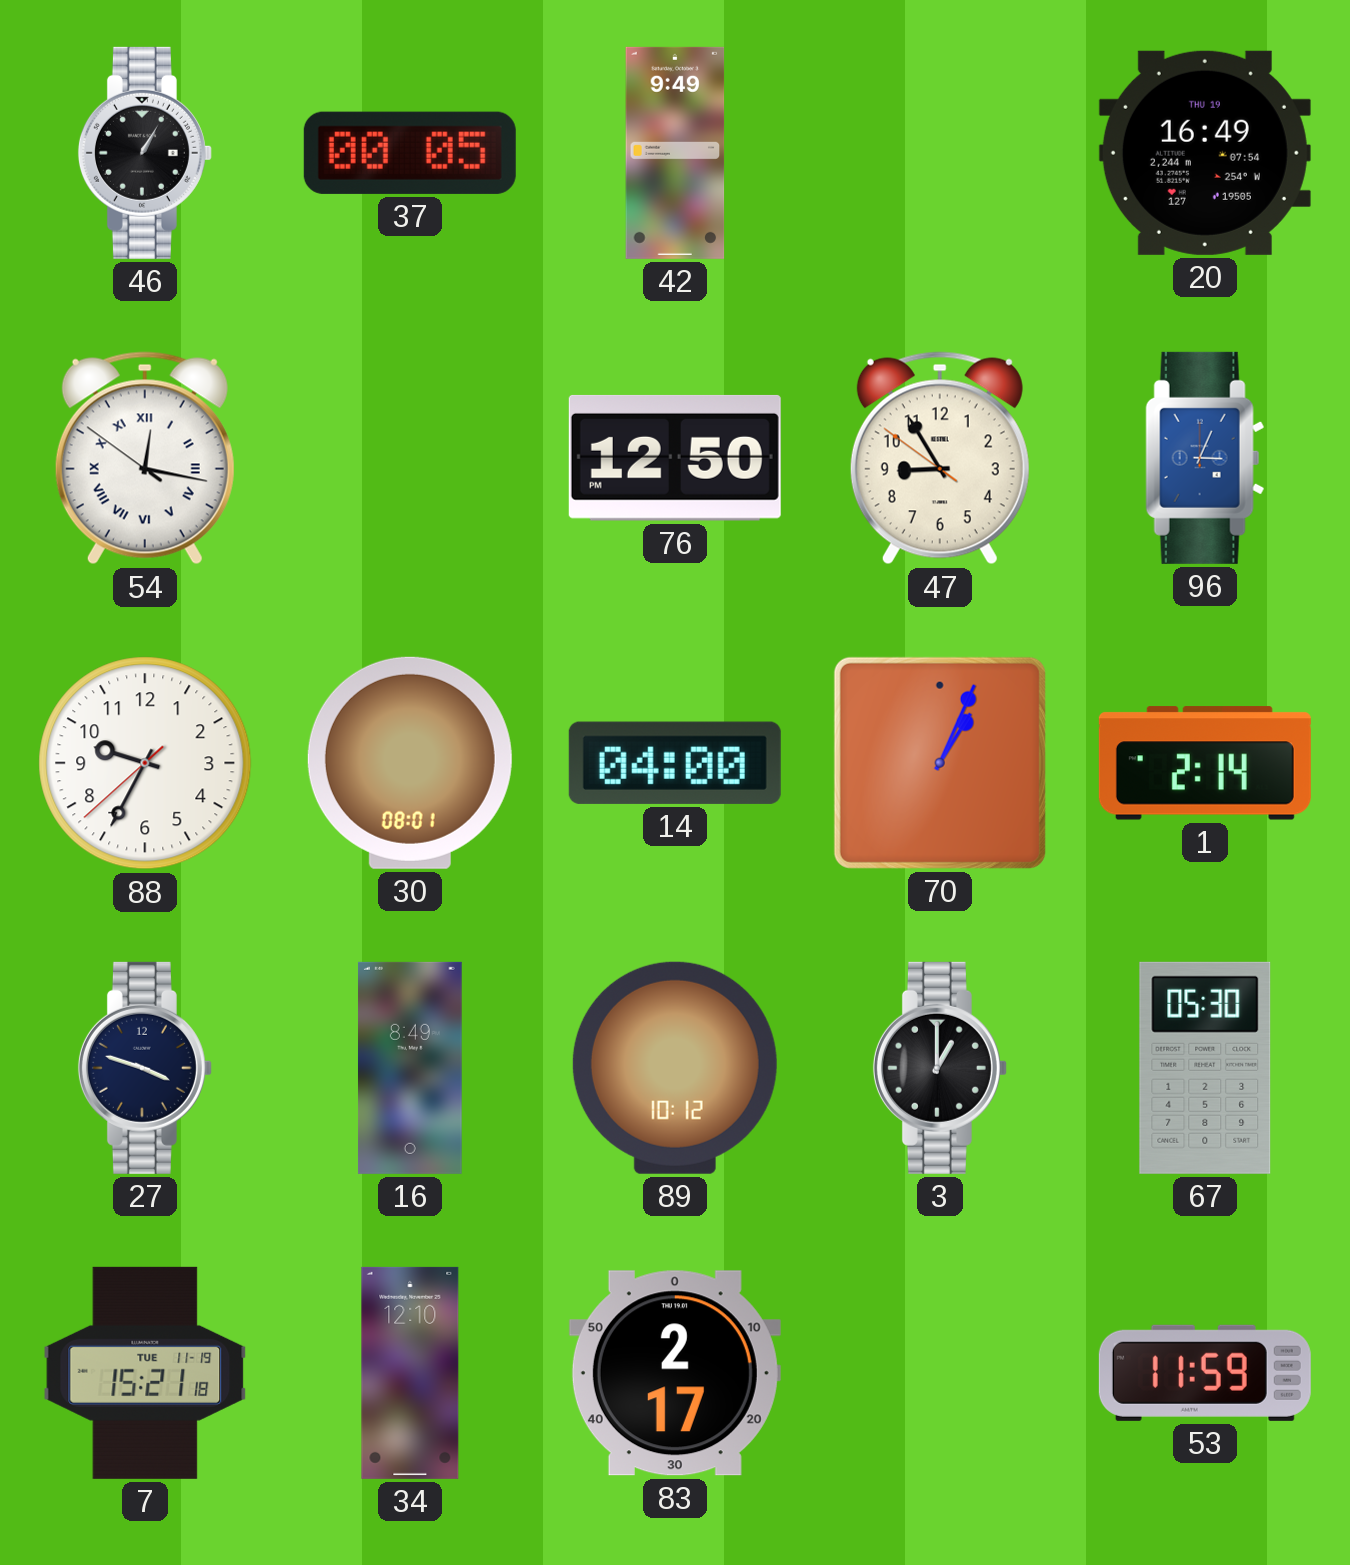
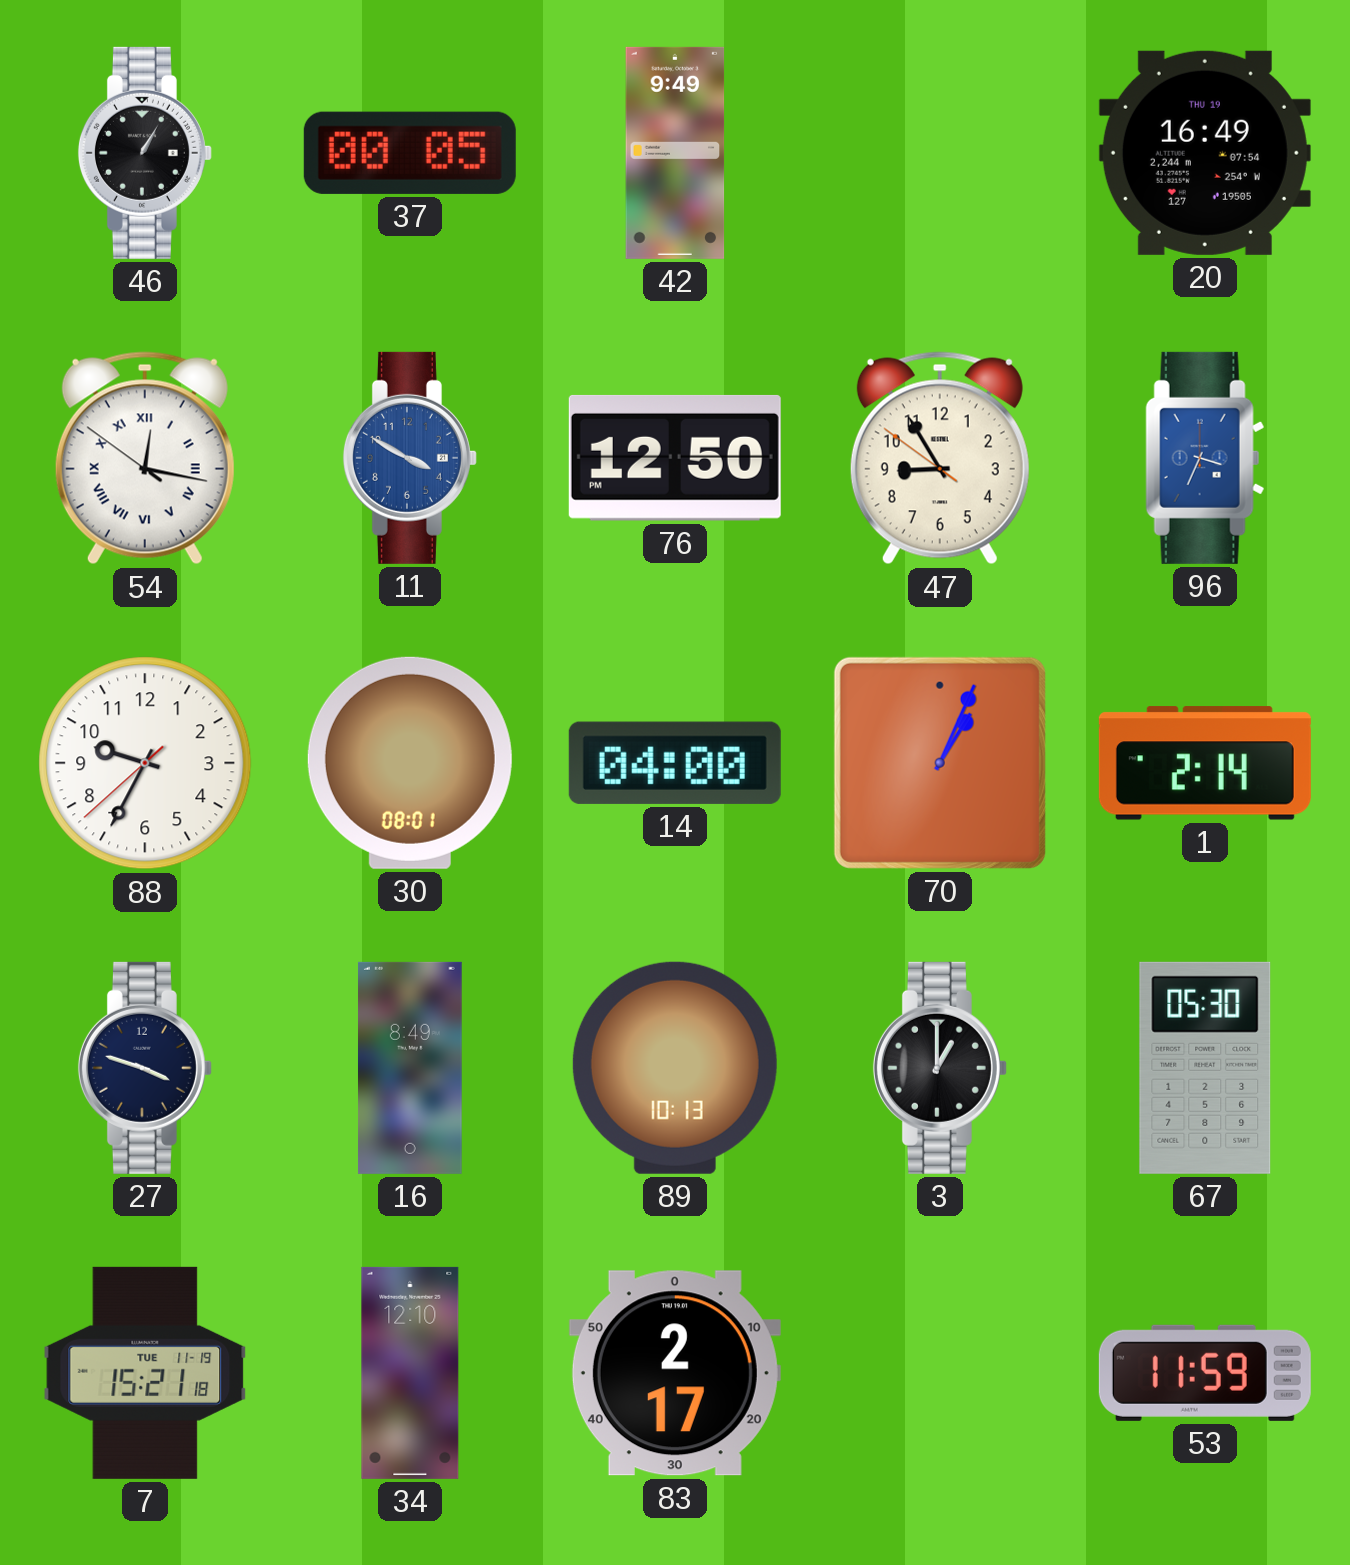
11: none -> 3:50 (410, 458)
96: 3:04 -> 3:34 (1205, 458)
89: 10:12 -> 10:13 (675, 1068)
